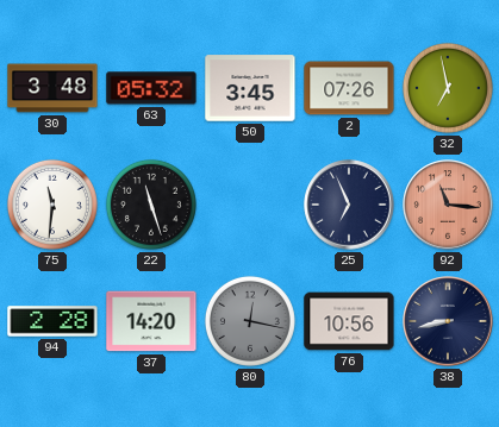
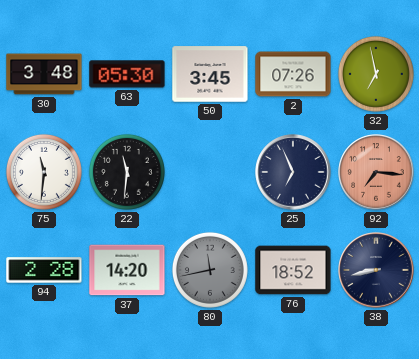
63: 05:32 -> 05:30 (127, 74)
22: 11:27 -> 11:31 (127, 172)
92: 11:16 -> 7:16 (376, 172)
80: 12:17 -> 11:43 (210, 270)
76: 10:56 -> 18:52 (293, 270)
